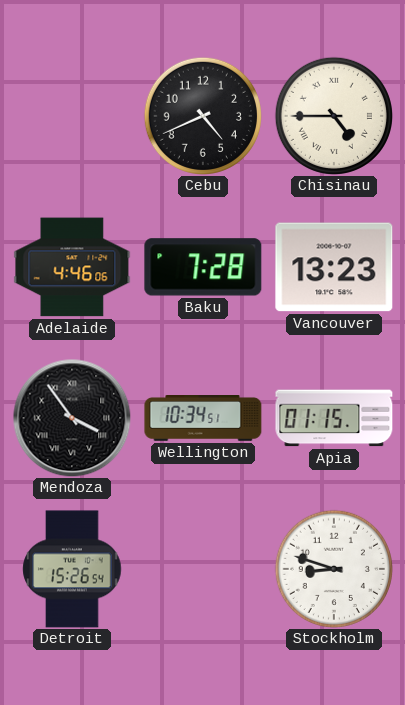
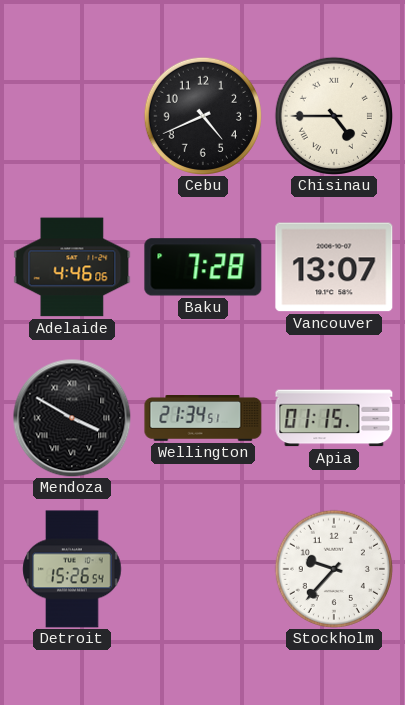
Vancouver: 13:23 -> 13:07 (334, 267)
Mendoza: 3:54 -> 3:50 (72, 418)
Wellington: 10:34 -> 21:34 (203, 419)
Stockholm: 8:48 -> 9:37 (334, 569)
